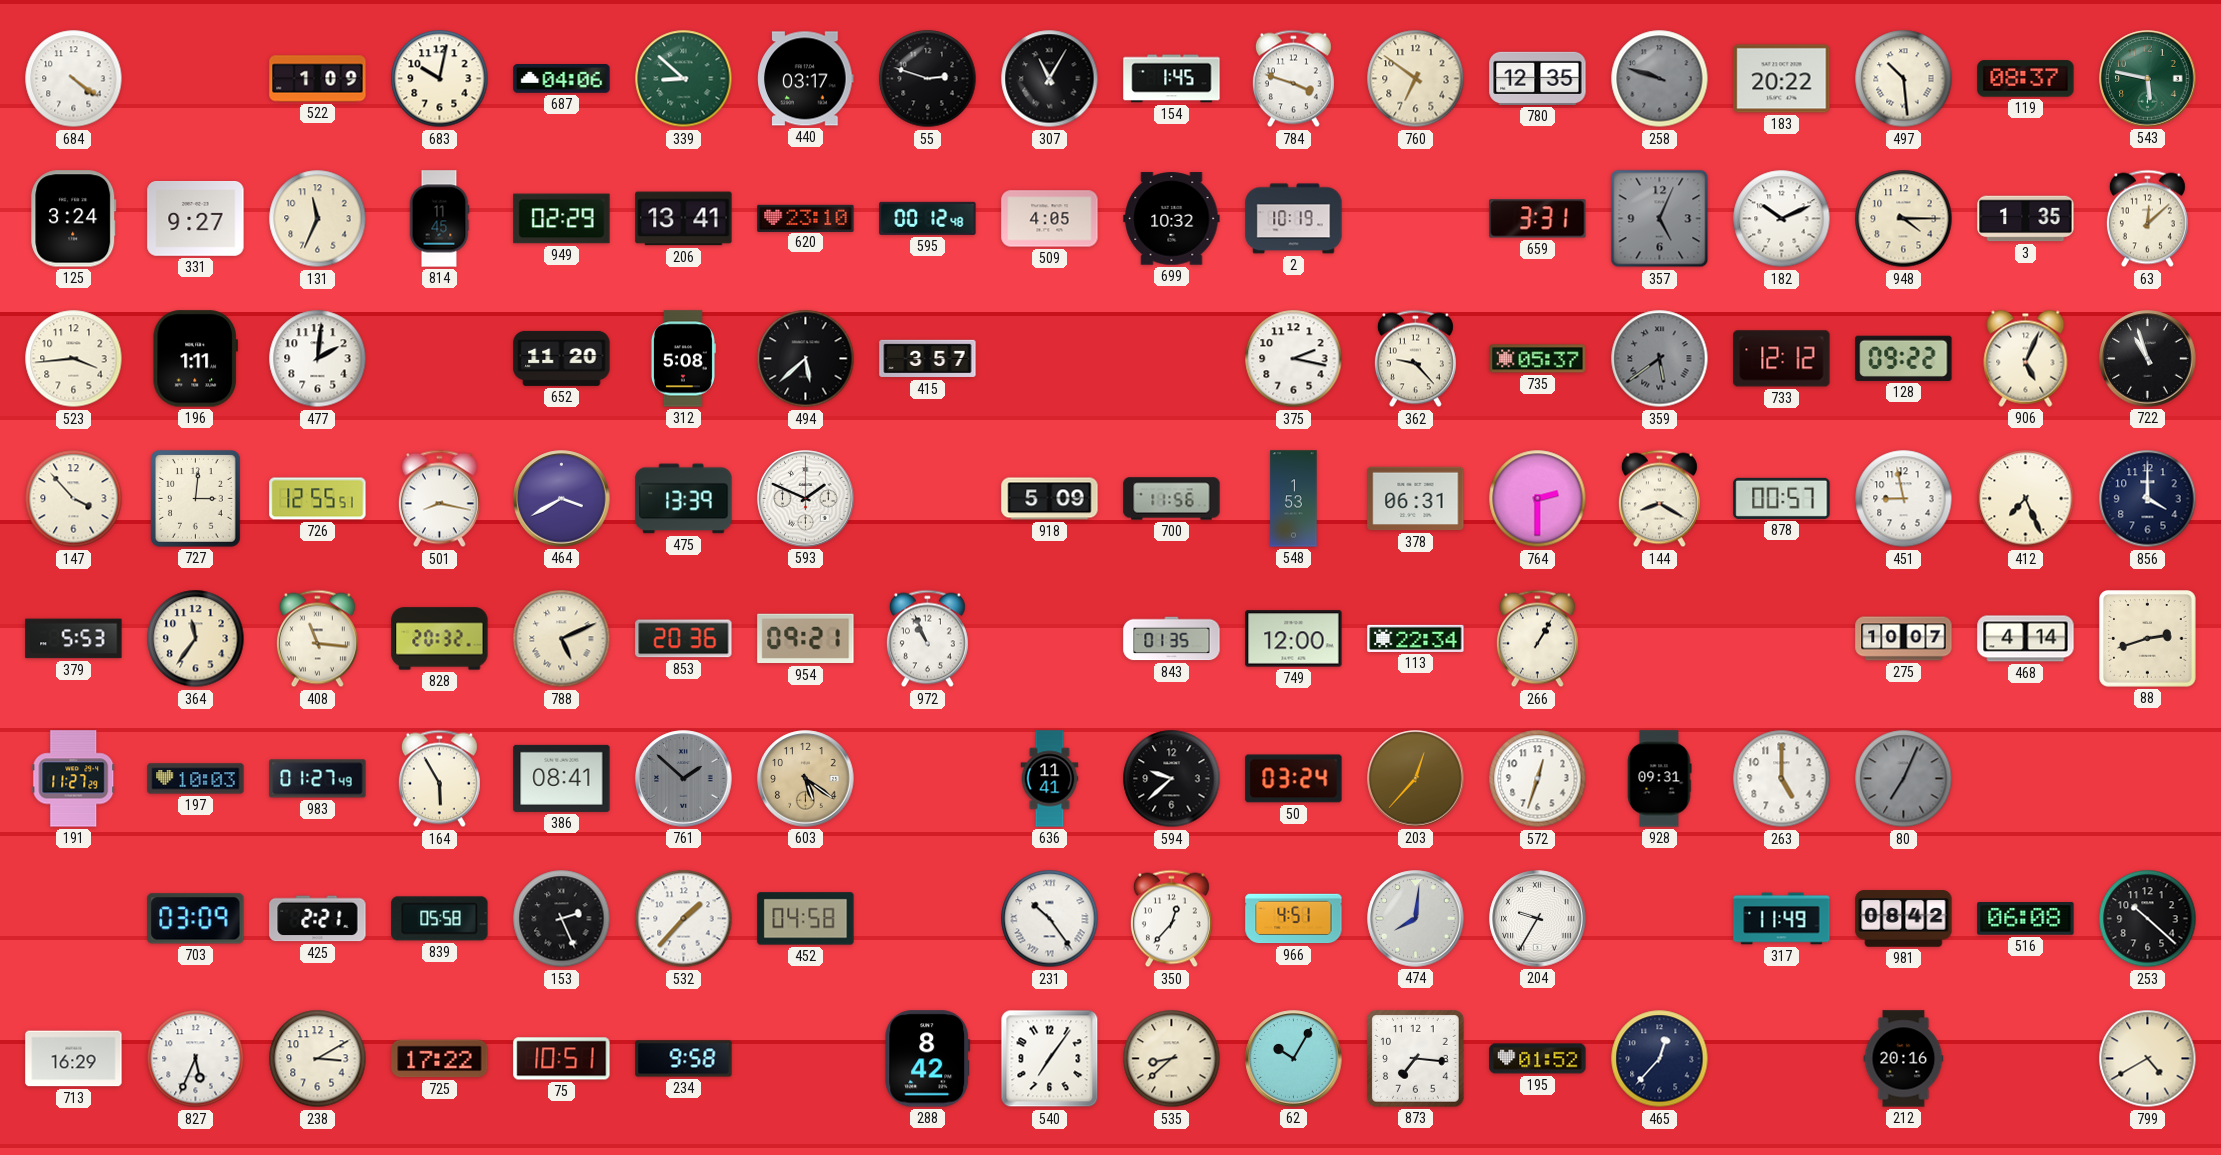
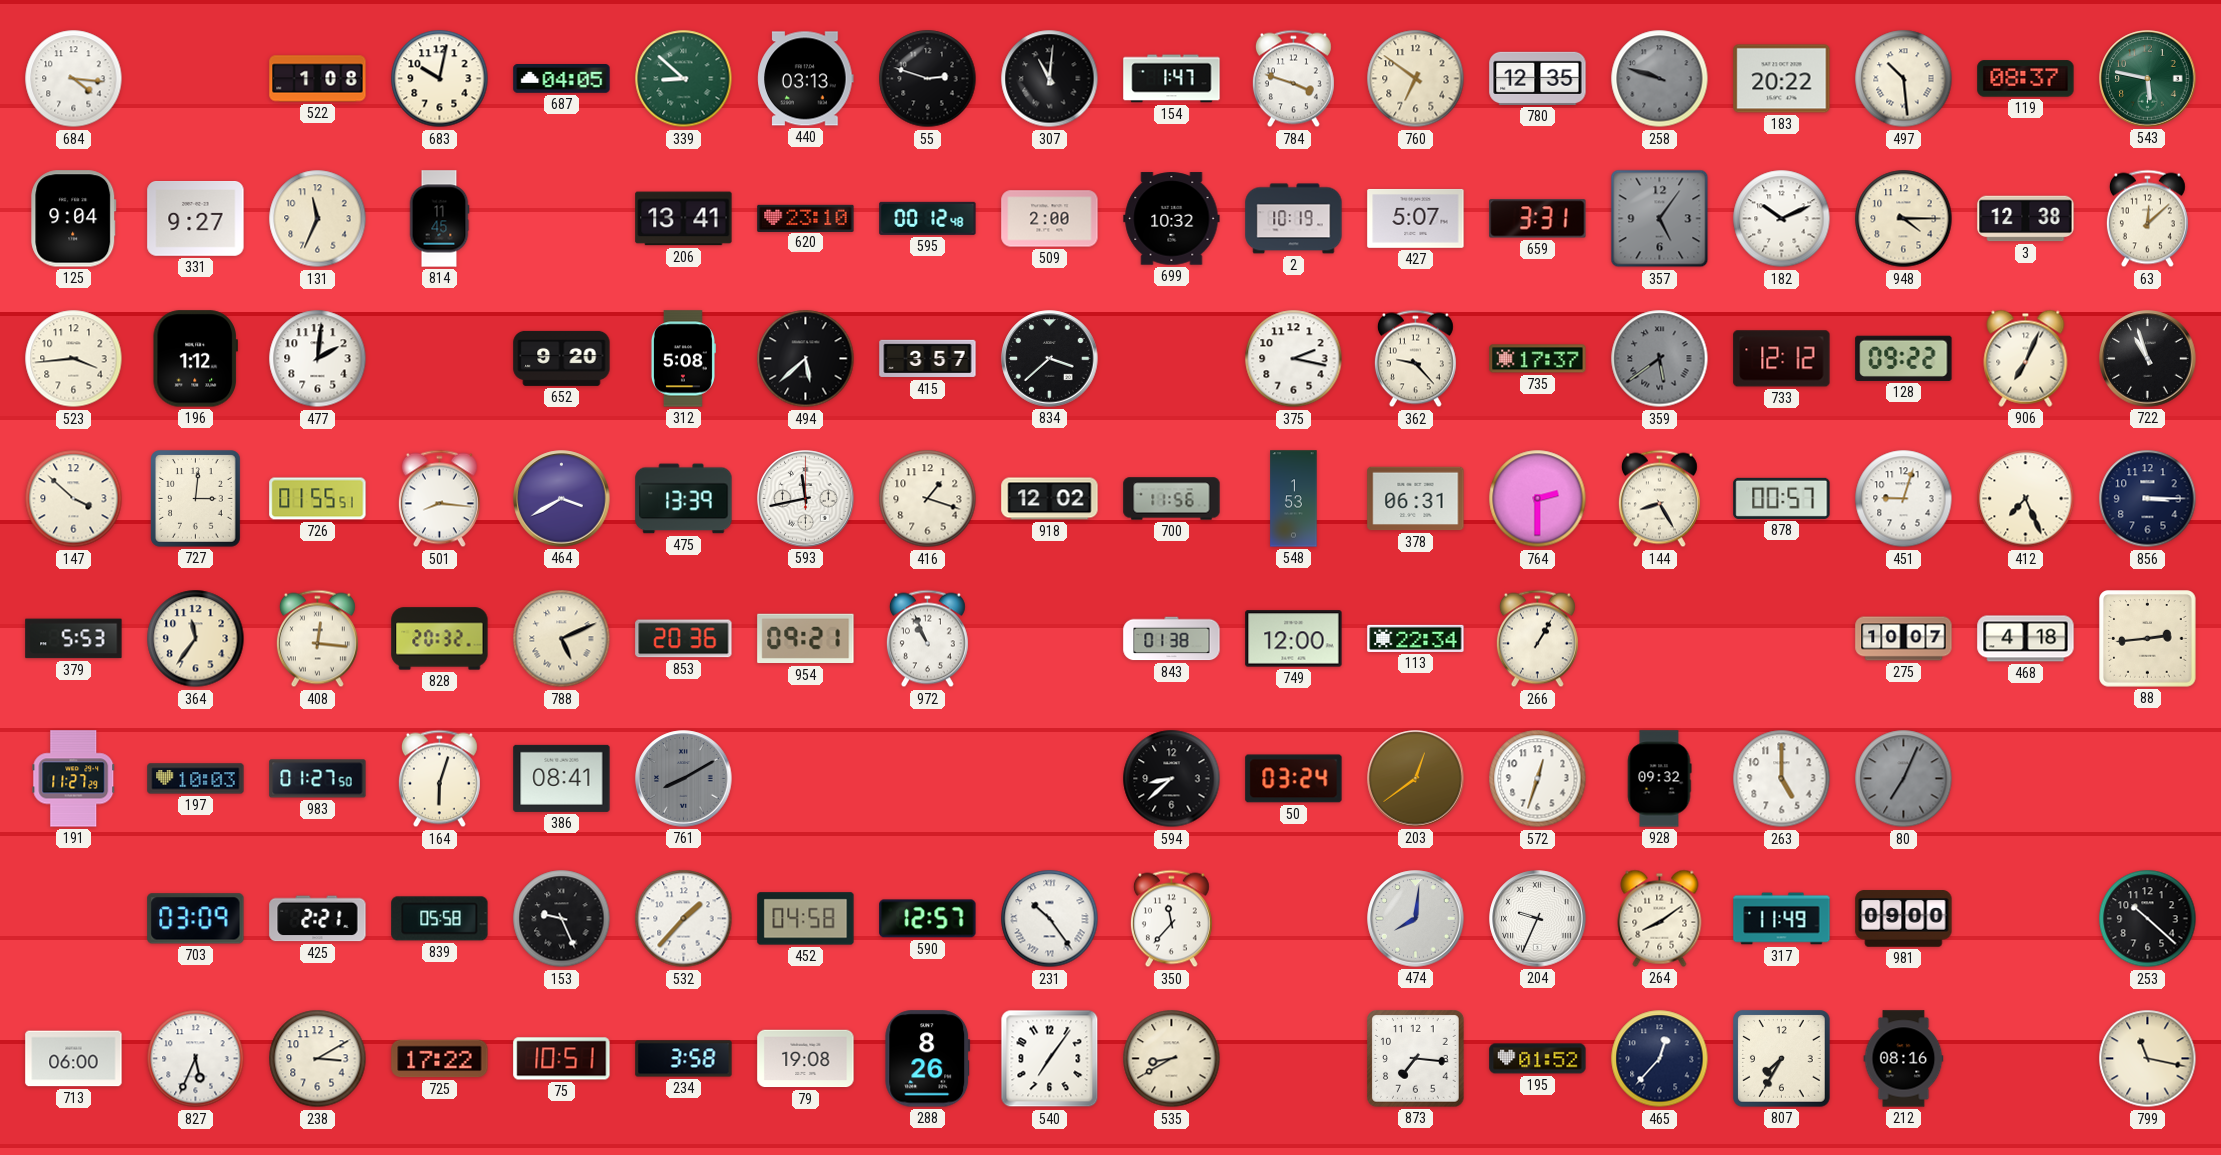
684: 4:21 -> 4:16 (74, 79)
522: 1:09 -> 1:08 (318, 79)
687: 04:06 -> 04:05 (562, 79)
440: 03:17 -> 03:13 (806, 79)
307: 11:05 -> 11:01 (1050, 79)
154: 1:45 -> 1:47 (1172, 79)
125: 3:24 -> 9:04 (74, 219)
949: 02:29 -> none (562, 219)
509: 4:05 -> 2:00 (1050, 219)
427: none -> 5:07 (1416, 218)
357: 5:04 -> 5:06 (1660, 219)
3: 1:35 -> 12:38 (2026, 219)
196: 1:11 -> 1:12 (195, 359)
652: 11:20 -> 9:20 (562, 358)
834: none -> 3:38 (1050, 359)
735: 05:37 -> 17:37 (1538, 359)
906: 5:04 -> 7:04 (2026, 358)
147: 3:53 -> 3:52 (74, 499)
726: 12:55 -> 01:55 (318, 499)
501: 8:17 -> 8:16 (439, 499)
593: 1:49 -> 11:43 (806, 499)
416: none -> 1:18 (928, 499)
918: 5:09 -> 12:02 (1050, 499)
144: 8:20 -> 8:25 (1659, 499)
451: 8:58 -> 9:03 (1904, 499)
856: 4:00 -> 3:15 (2148, 499)
408: 11:16 -> 12:16 (317, 639)
843: 01:35 -> 01:38 (1172, 639)
468: 4:14 -> 4:18 (2026, 639)
88: 2:42 -> 2:44 (2148, 639)
983: 01:27:49 -> 01:27:50 (318, 779)
164: 5:55 -> 6:03 (439, 779)
761: 1:52 -> 8:10 (684, 779)
603: 5:21 -> none (806, 779)
636: 11:41 -> none (1050, 779)
594: 9:38 -> 8:38 (1172, 779)
203: 12:37 -> 12:39 (1416, 779)
928: 09:31 -> 09:32 (1659, 779)
153: 2:26 -> 9:26 (562, 919)
590: none -> 12:57 (928, 919)
350: 12:37 -> 11:37 (1171, 919)
966: 4:51 -> none (1294, 919)
204: 9:35 -> 9:34 (1538, 919)
264: none -> 8:09 (1660, 918)
981: 08:42 -> 09:00 (1904, 919)
516: 06:08 -> none (2026, 919)
713: 16:29 -> 06:00 (74, 1059)
234: 9:58 -> 3:58 (684, 1059)
79: none -> 19:08 (806, 1059)
288: 8:42 -> 8:26 (928, 1059)
535: 8:38 -> 8:40 (1172, 1059)
62: 10:05 -> none (1294, 1059)
807: none -> 7:35 (1782, 1059)
212: 20:16 -> 08:16 (1904, 1059)
799: 4:40 -> 11:17 (2148, 1059)
